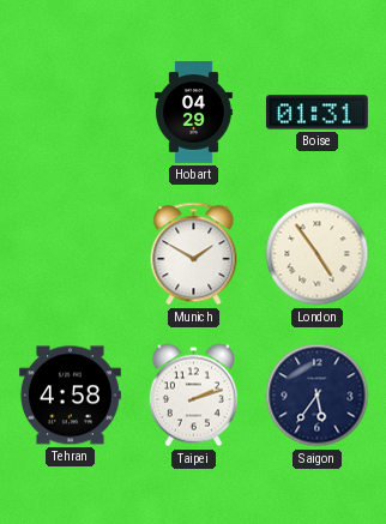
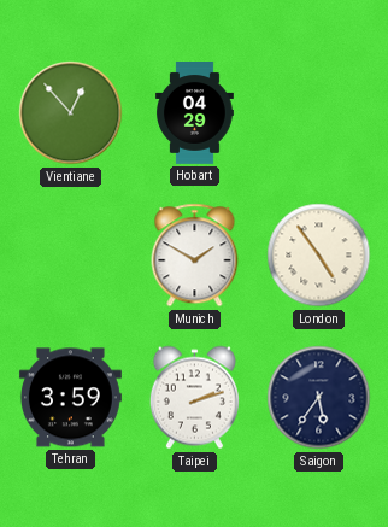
Vientiane: none -> 12:53 (71, 113)
Boise: 01:31 -> none (316, 113)
Tehran: 4:58 -> 3:59 (70, 398)
